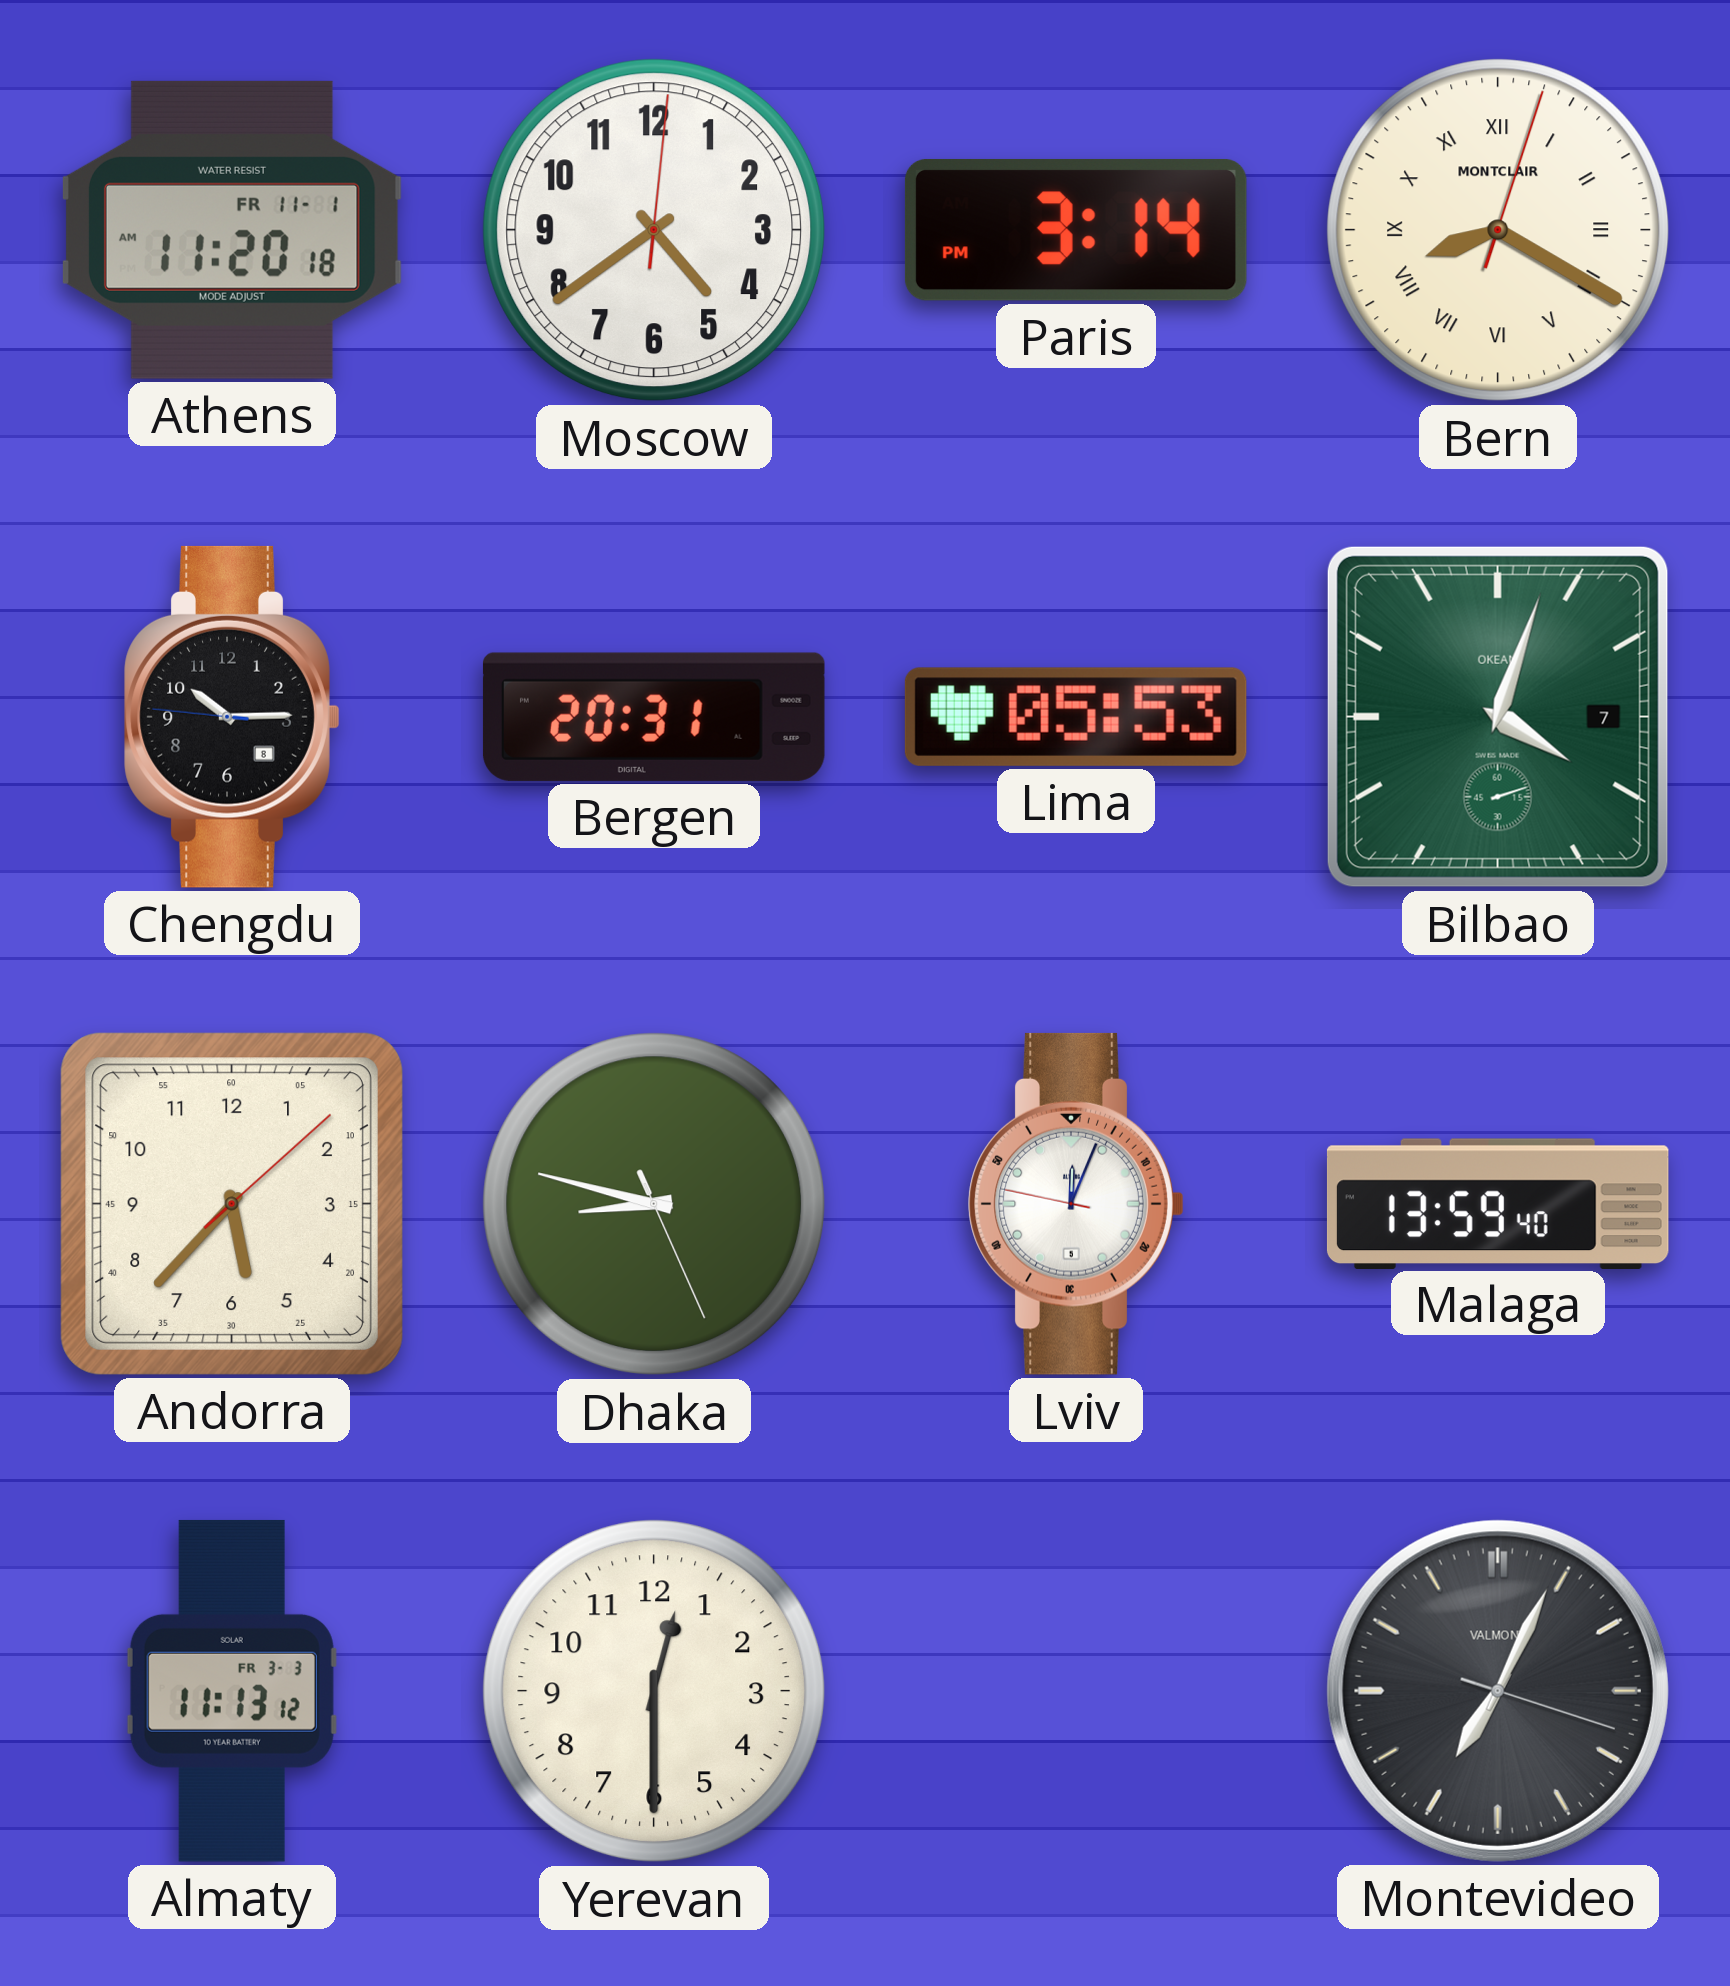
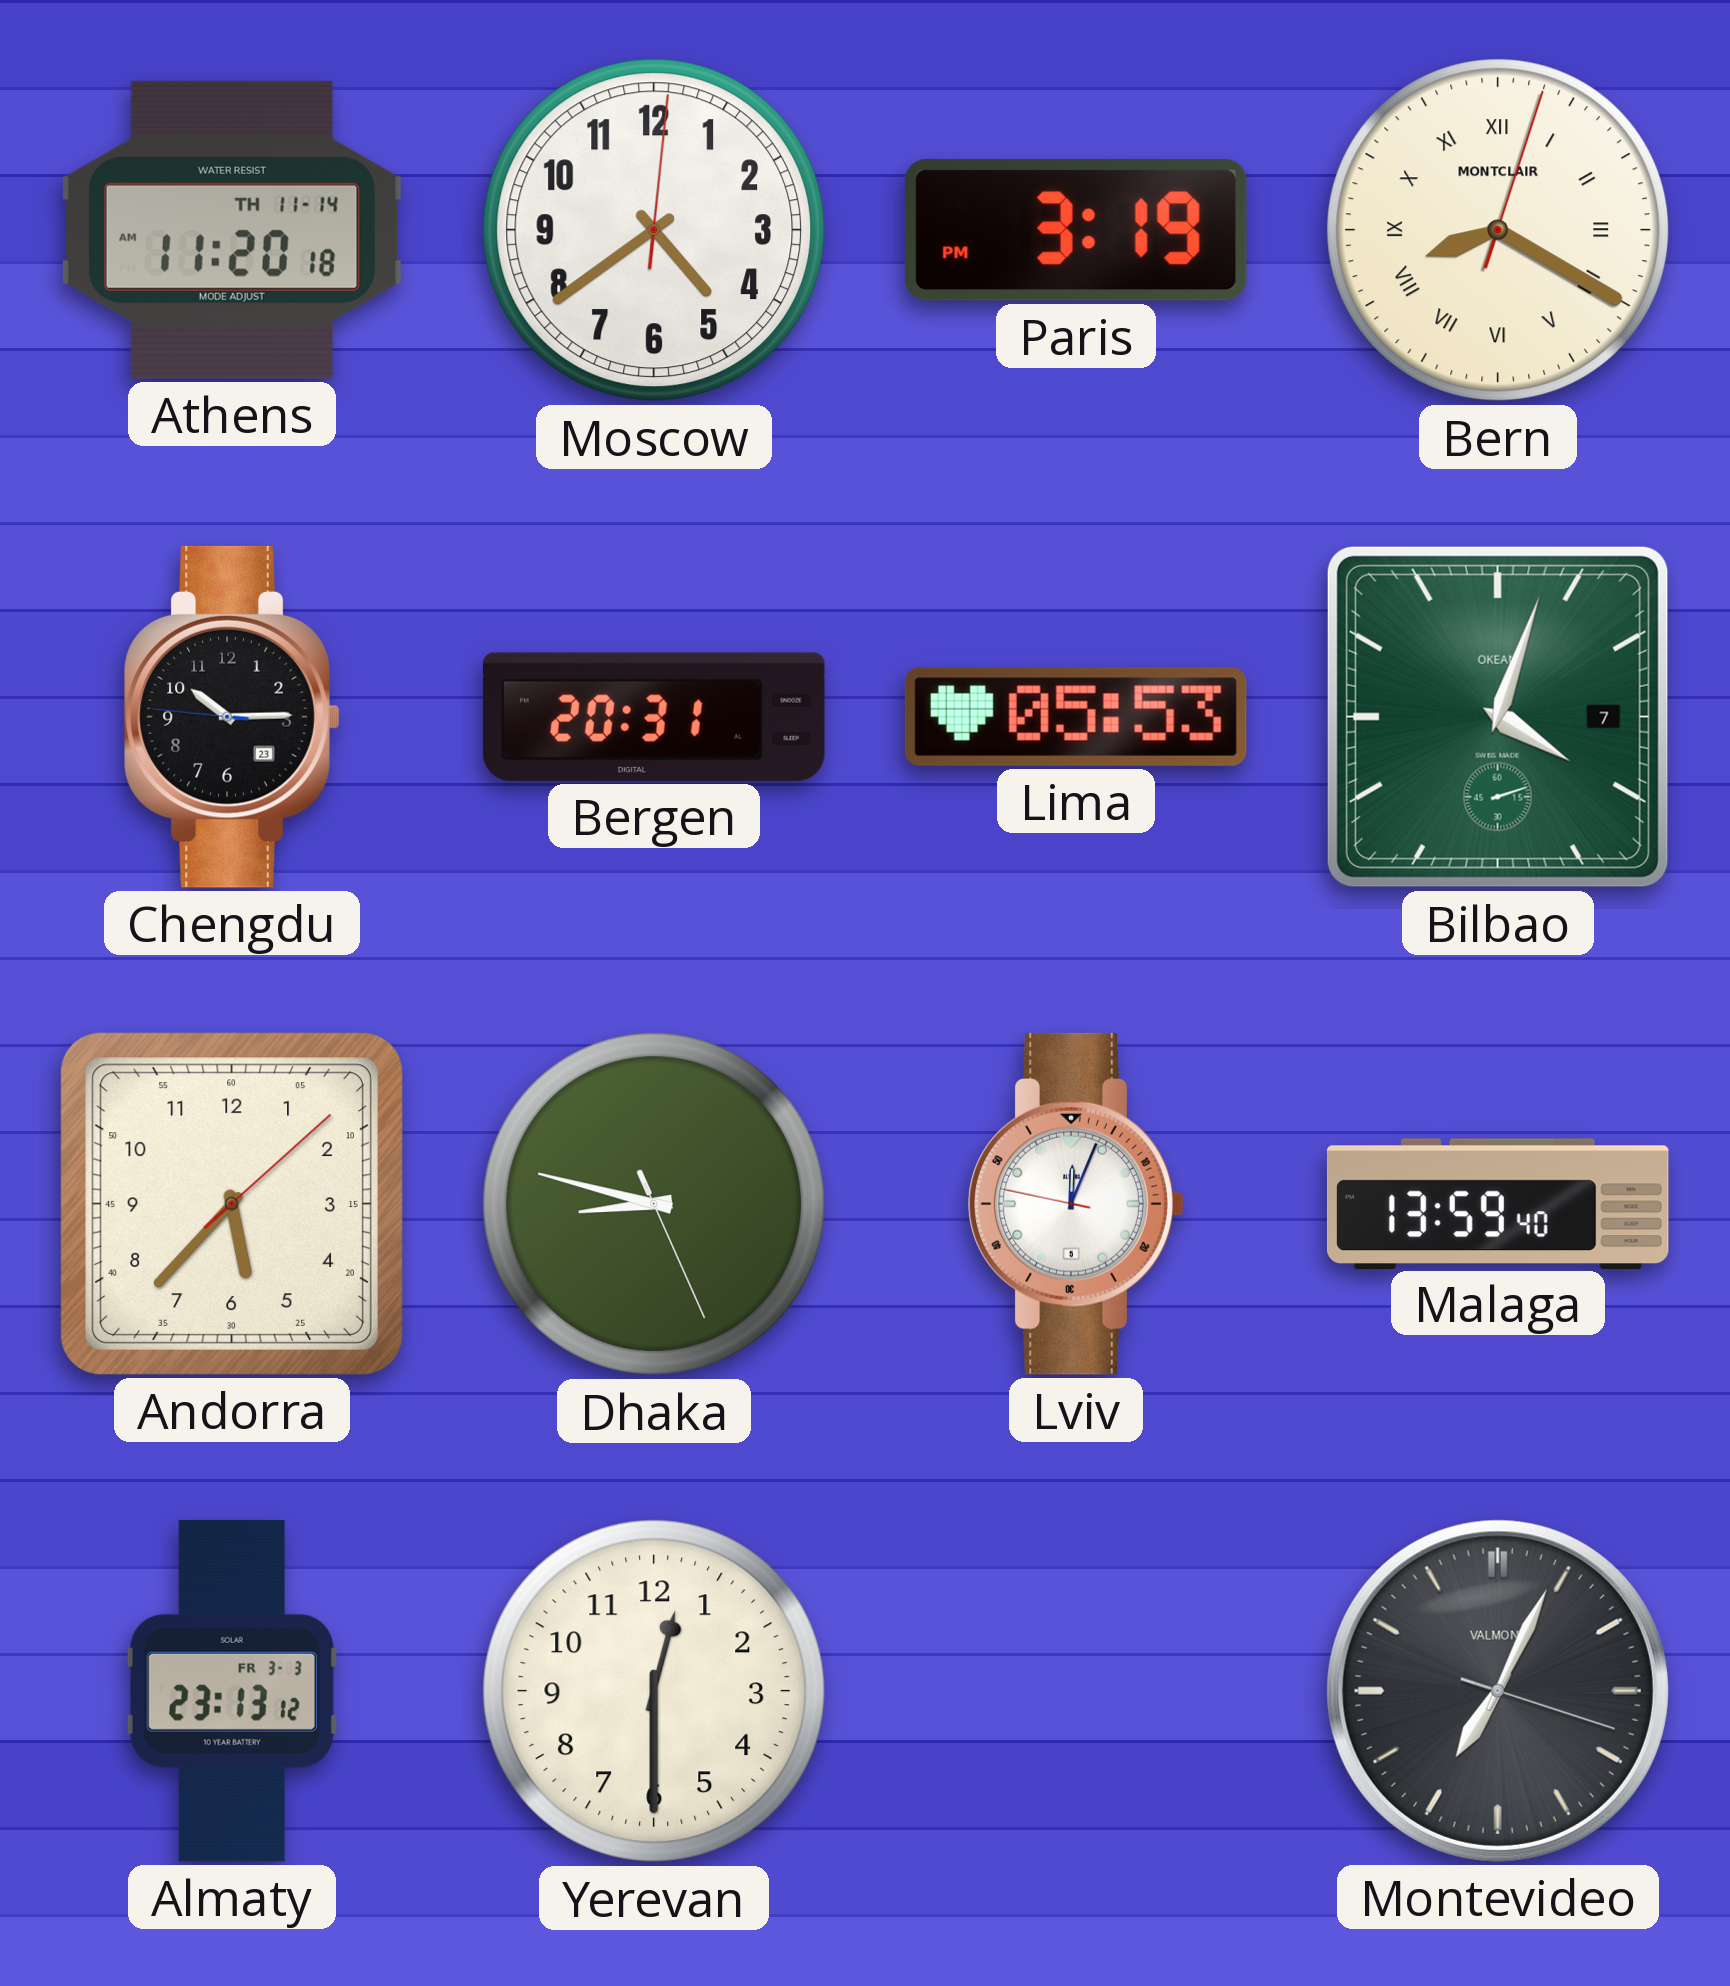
Athens date: FR 11-1 -> TH 11-14 (232, 230)
Paris: 3:14 -> 3:19 (1076, 230)
Chengdu date: 8 -> 23 (232, 717)
Almaty: 11:13 -> 23:13 (232, 1691)
